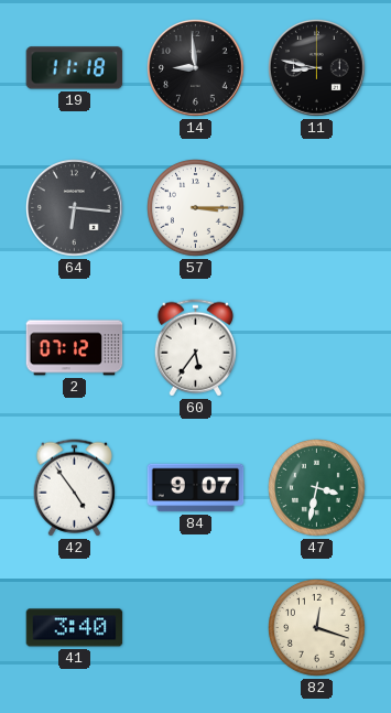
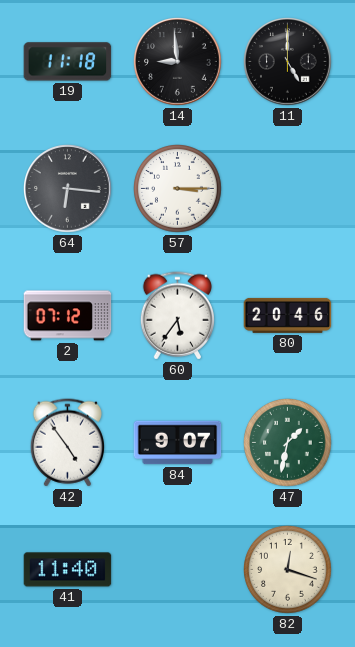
11: 8:47 -> 5:00 (288, 62)
80: none -> 20:46 (288, 315)
47: 3:32 -> 1:32 (288, 443)
41: 3:40 -> 11:40 (68, 570)
